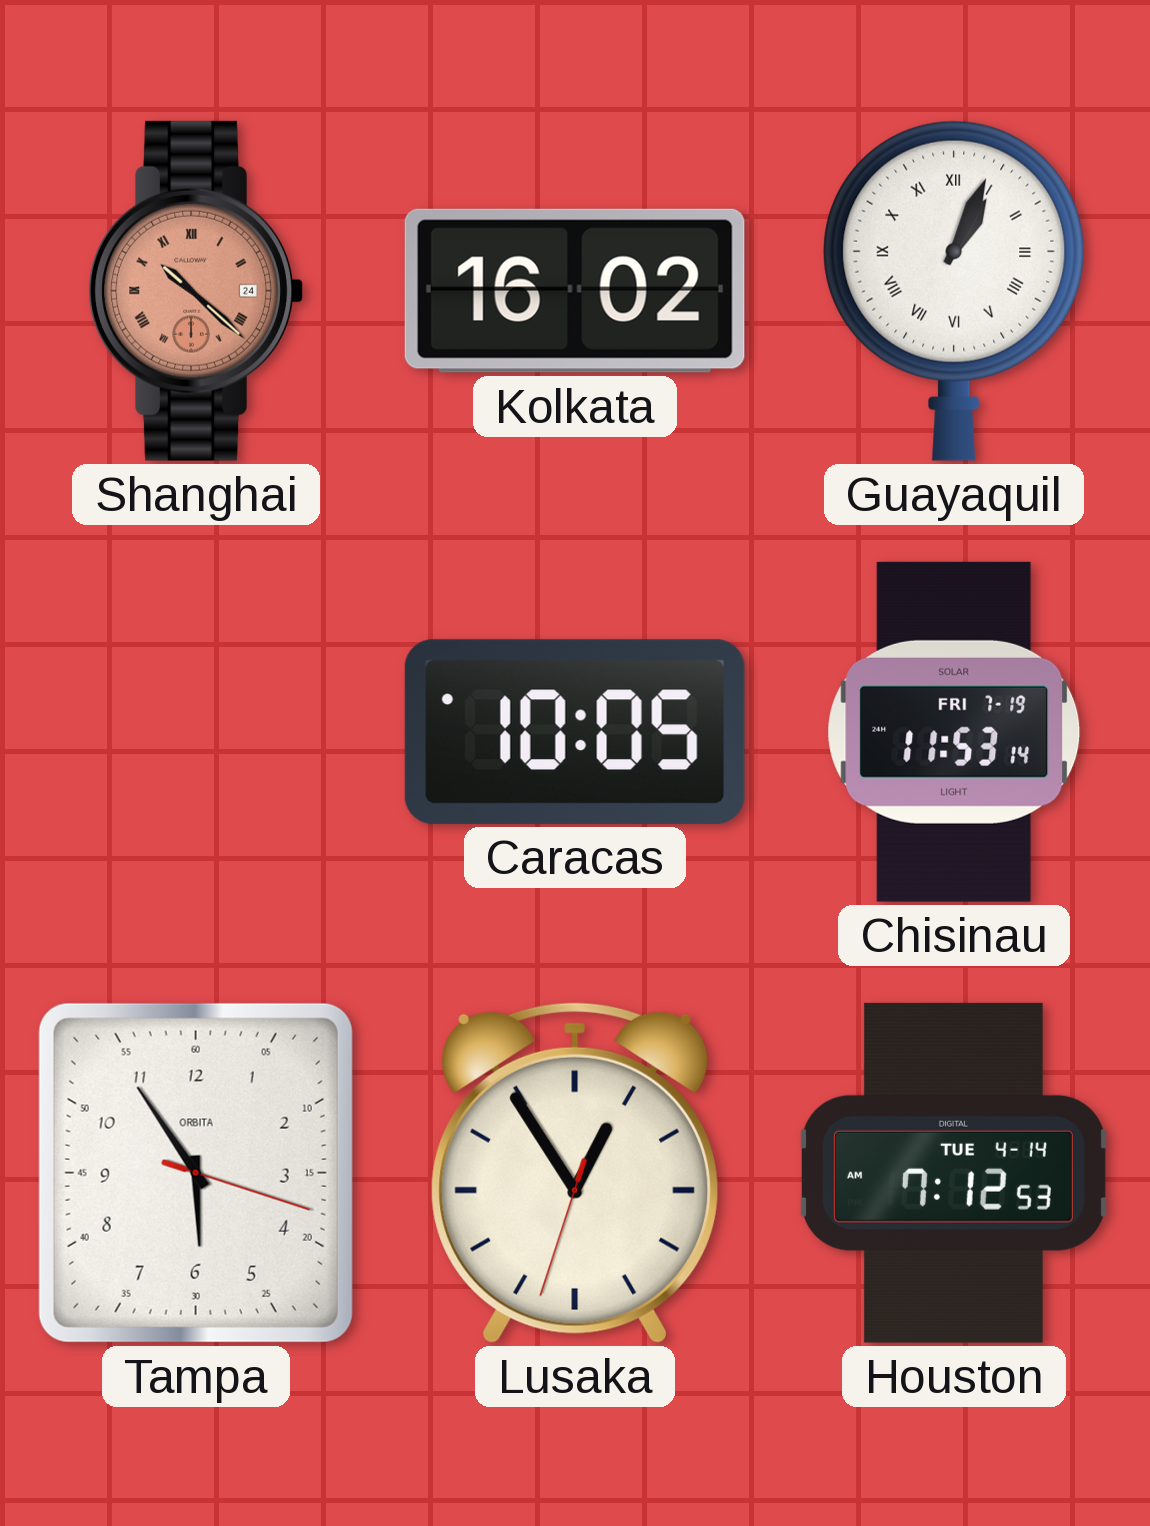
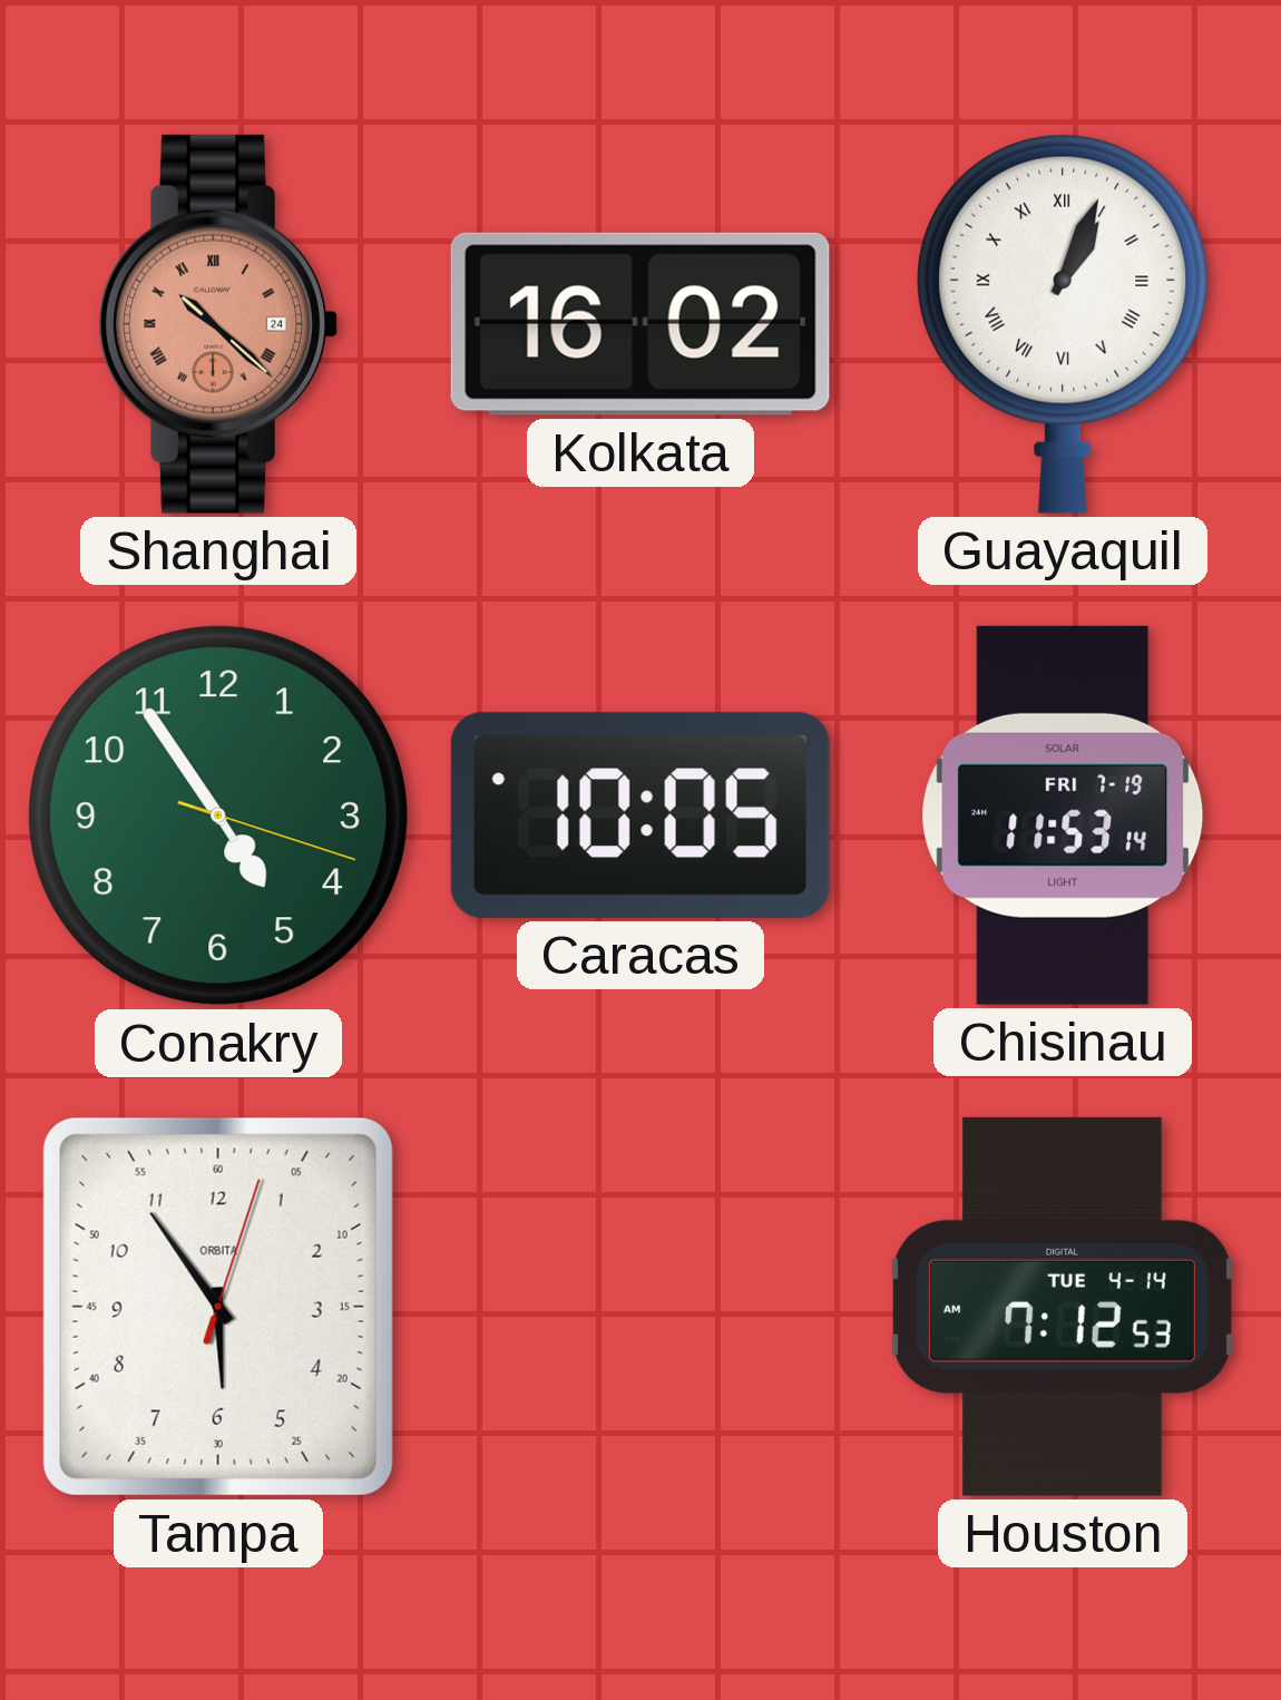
Conakry: none -> 4:54 (218, 815)
Tampa: 5:54:18 -> 5:54:03 (218, 1307)
Lusaka: 12:54 -> none (575, 1172)
